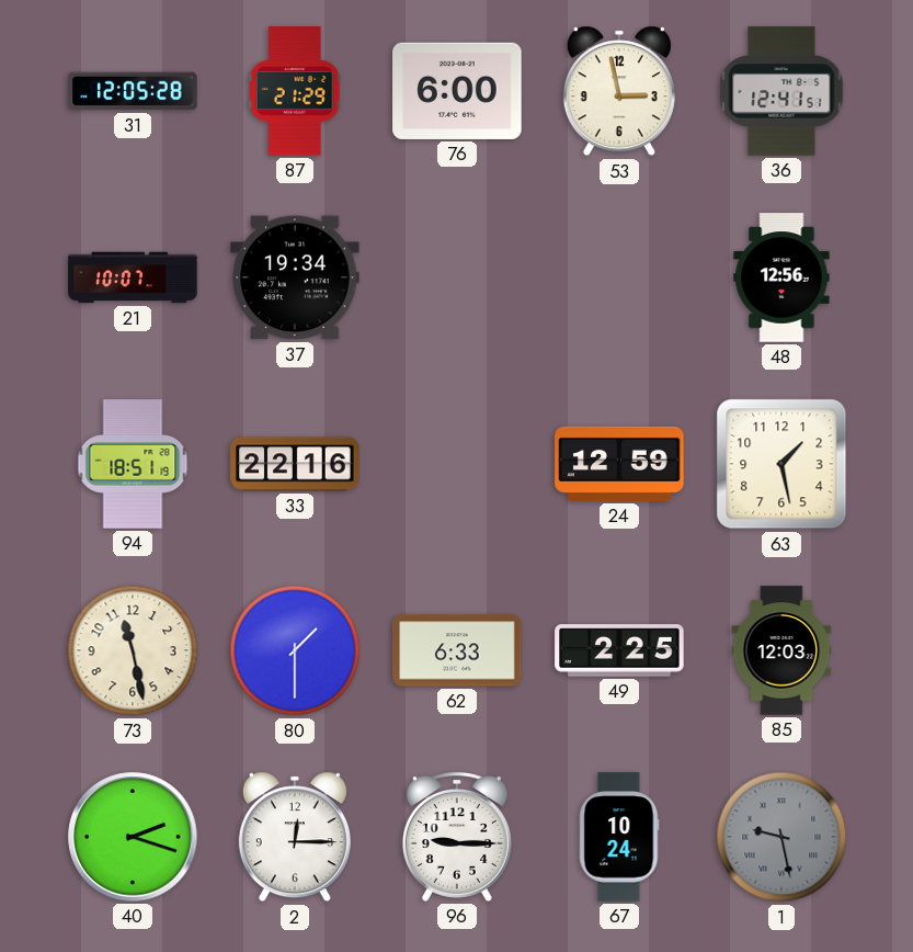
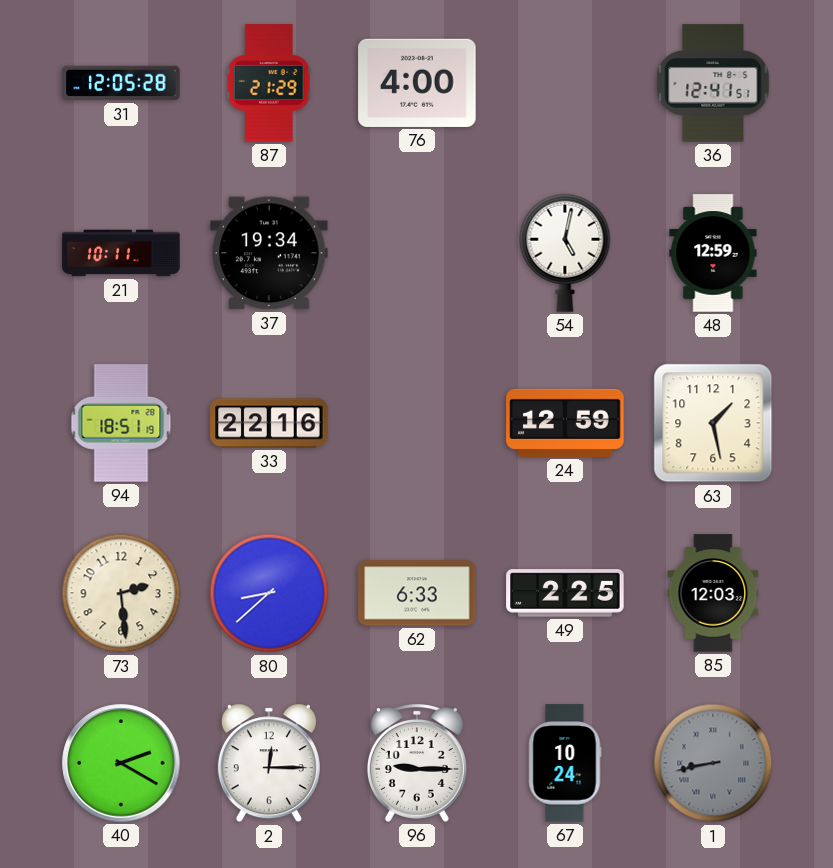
76: 6:00 -> 4:00 (417, 83)
53: 2:58 -> none (619, 91)
21: 10:07 -> 10:11 (121, 253)
54: none -> 5:02 (565, 253)
48: 12:56 -> 12:59 (713, 253)
73: 11:28 -> 2:29 (121, 593)
80: 1:30 -> 8:38 (269, 593)
40: 2:18 -> 2:20 (121, 763)
1: 9:28 -> 8:43 (713, 763)
